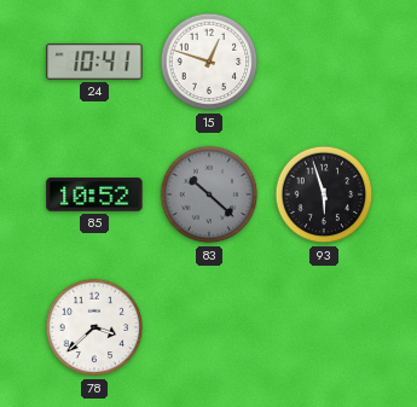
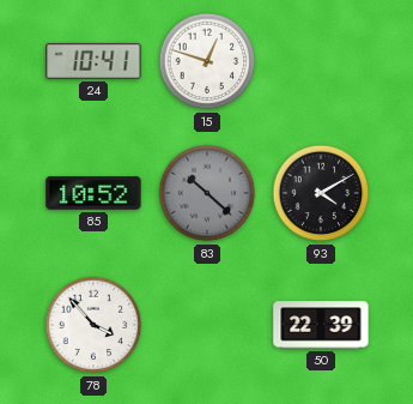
93: 5:57 -> 4:10 (321, 193)
78: 3:38 -> 3:53 (93, 325)
50: none -> 22:39 (321, 325)
